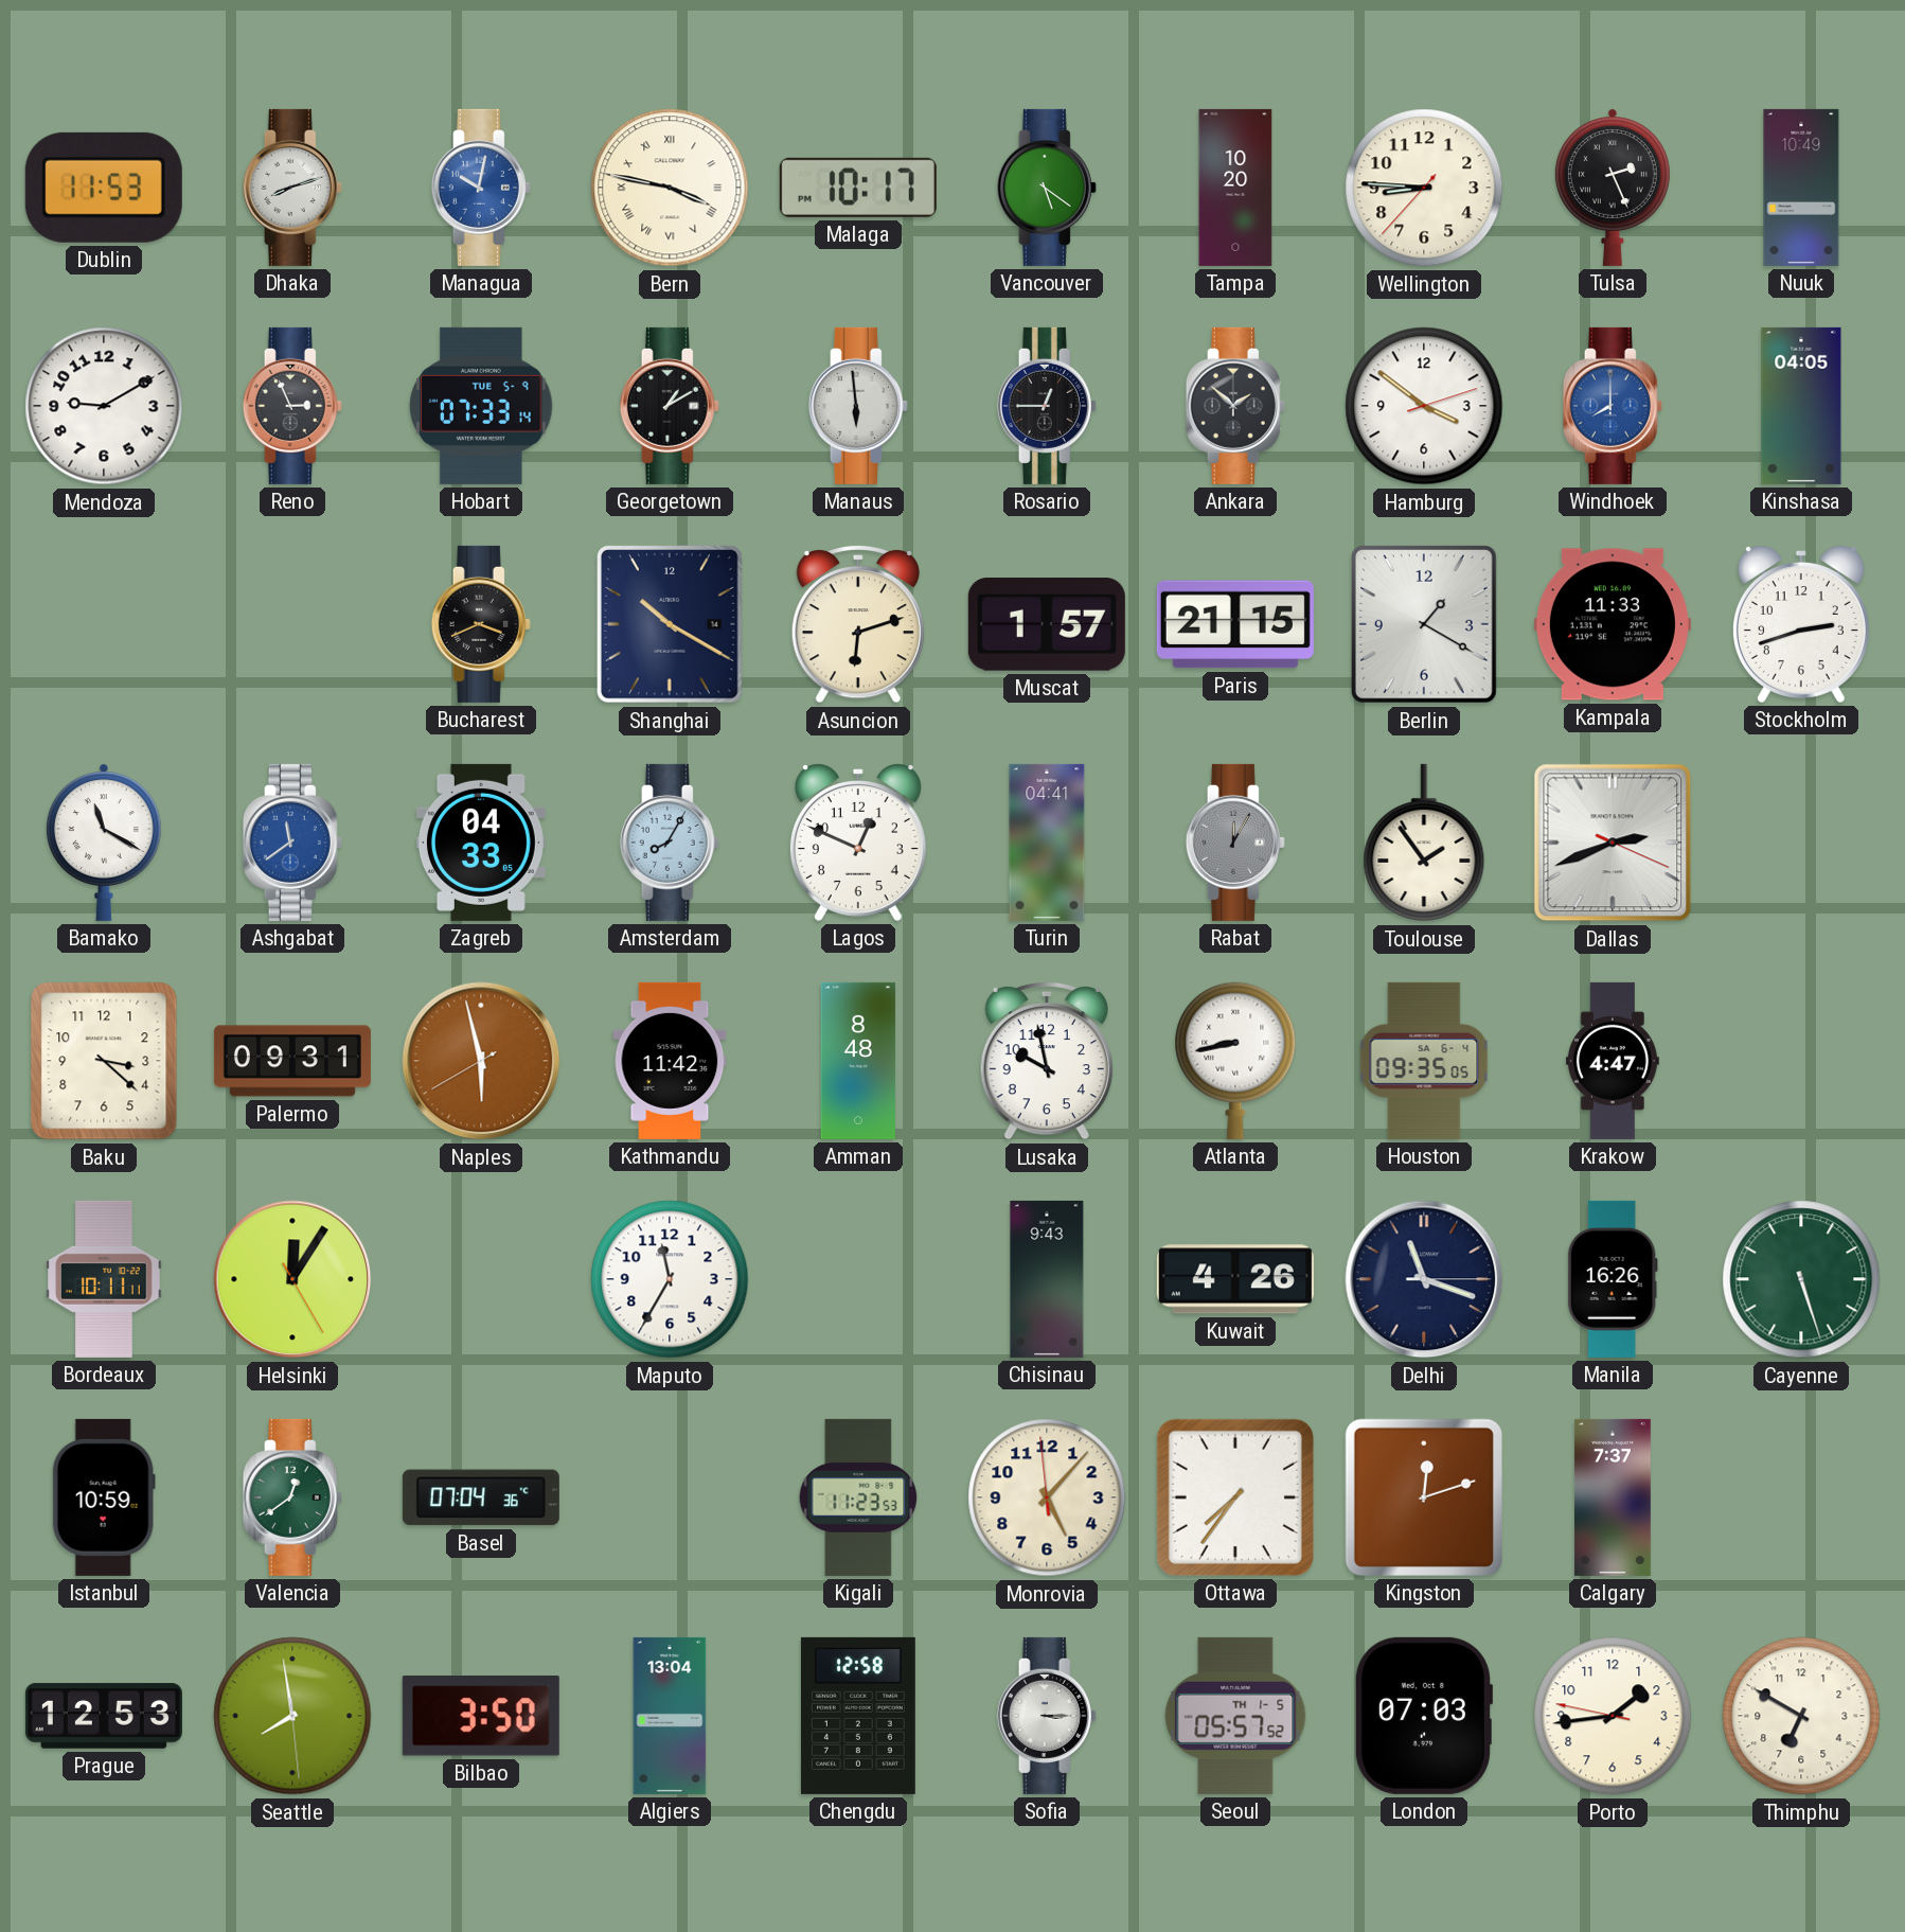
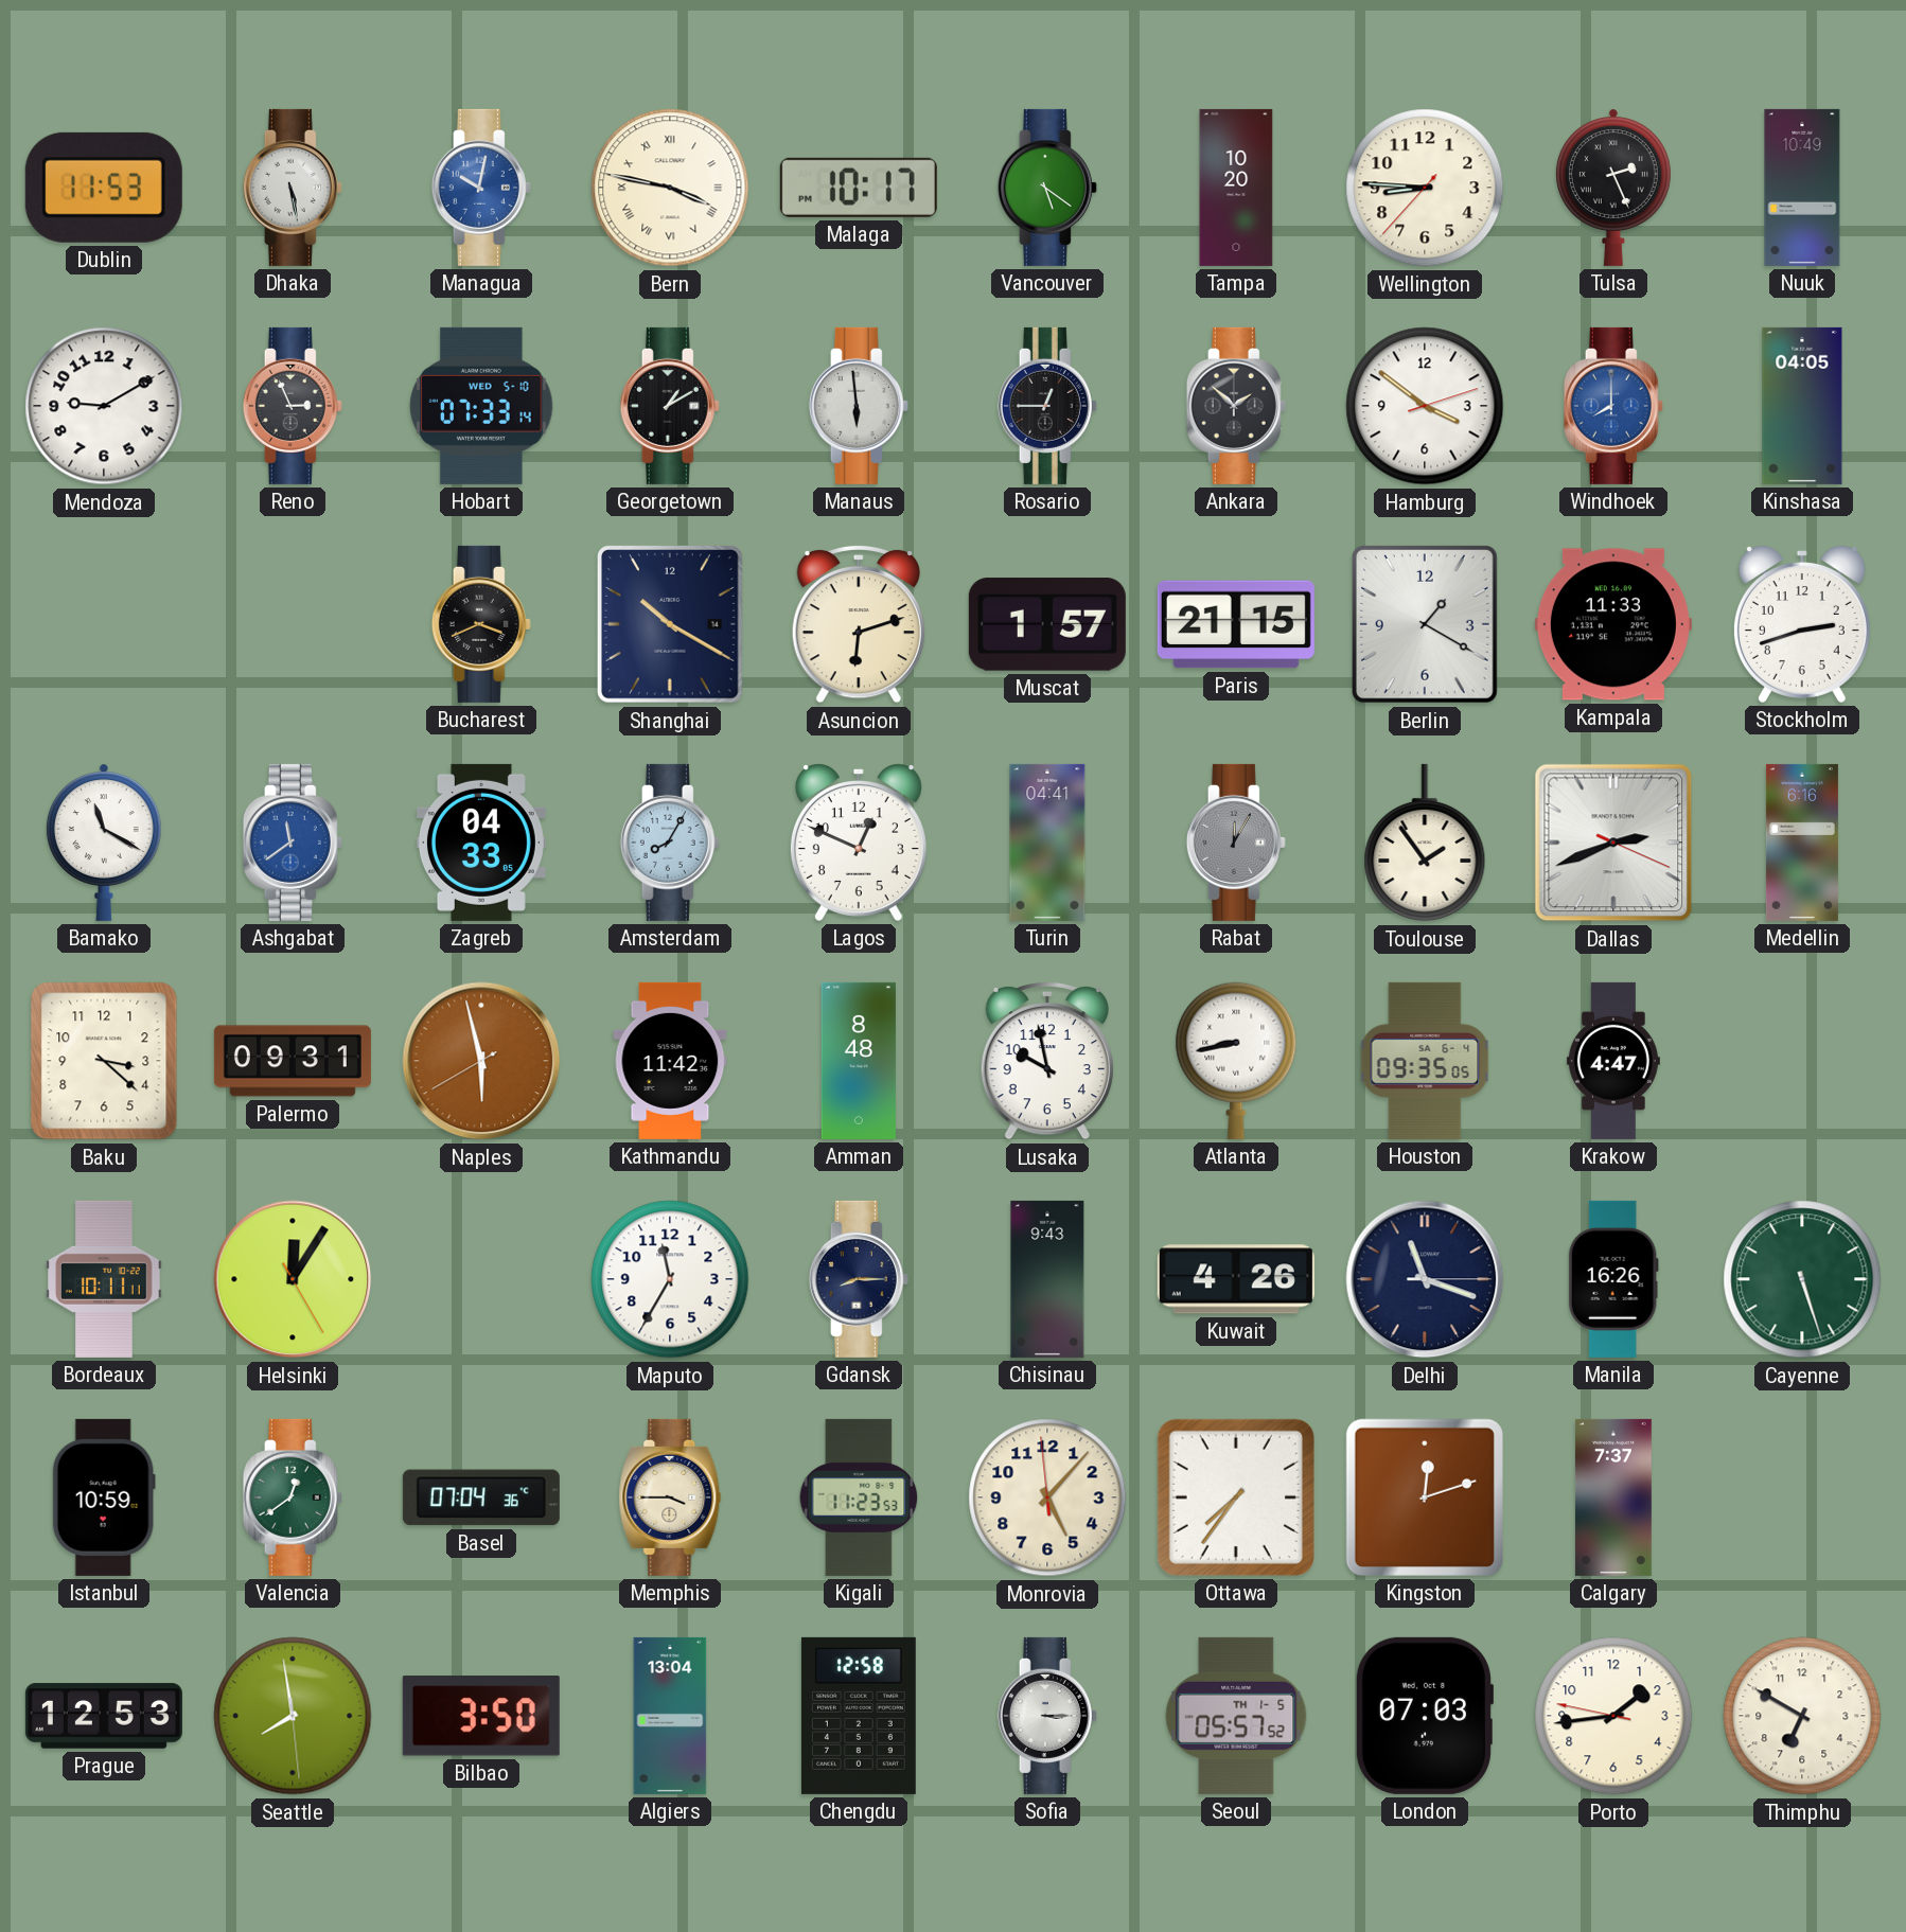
Dhaka: 8:12 -> 5:28 (293, 188)
Hobart date: TUE 5-9 -> WED 5-10 (481, 406)
Medellin: none -> 6:16 (1802, 843)
Gdansk: none -> 8:15 (859, 1279)
Memphis: none -> 3:45 (670, 1497)
